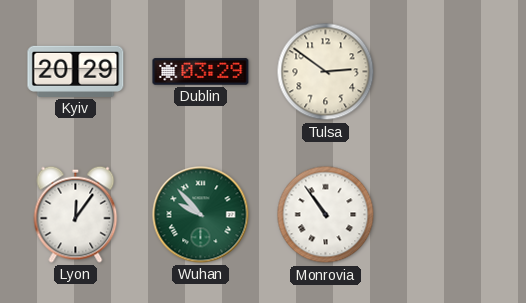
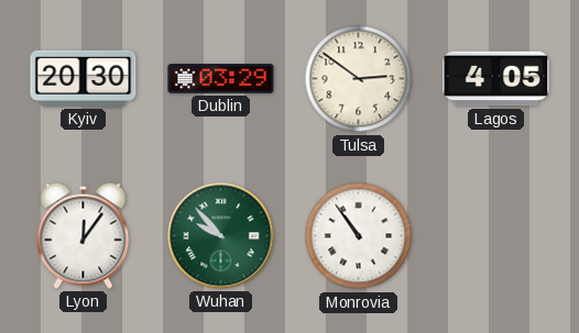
Kyiv: 20:29 -> 20:30 (84, 78)
Lagos: none -> 4:05 (496, 79)
